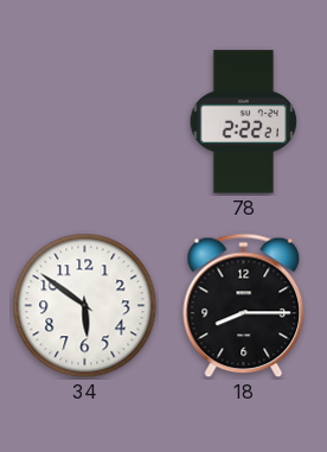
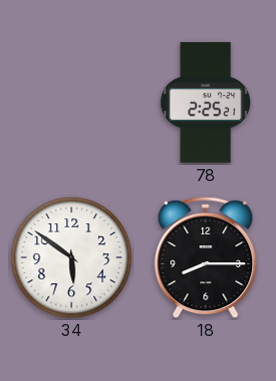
78: 2:22 -> 2:25 (206, 103)
